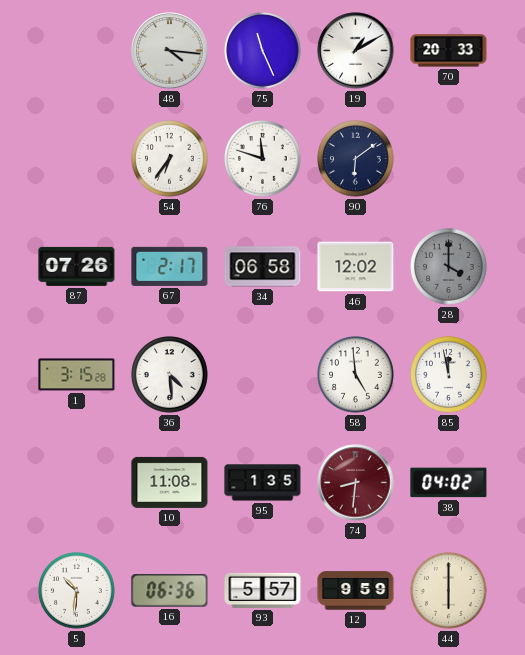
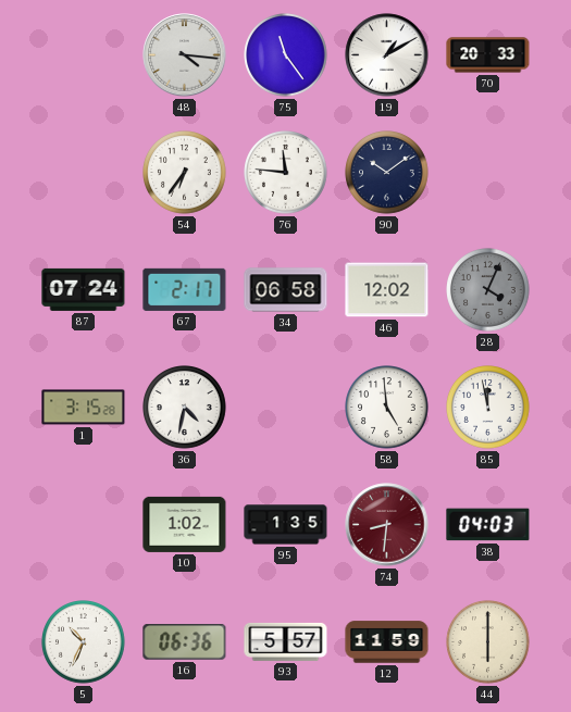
75: 11:26 -> 11:24 (286, 55)
76: 11:48 -> 11:46 (286, 173)
90: 6:09 -> 10:09 (387, 173)
87: 07:26 -> 07:24 (84, 289)
28: 4:00 -> 4:04 (488, 290)
36: 4:29 -> 4:32 (185, 408)
10: 11:08 -> 1:02 (185, 524)
38: 04:02 -> 04:03 (488, 525)
5: 10:31 -> 10:34 (84, 642)
12: 9:59 -> 11:59 (387, 642)
